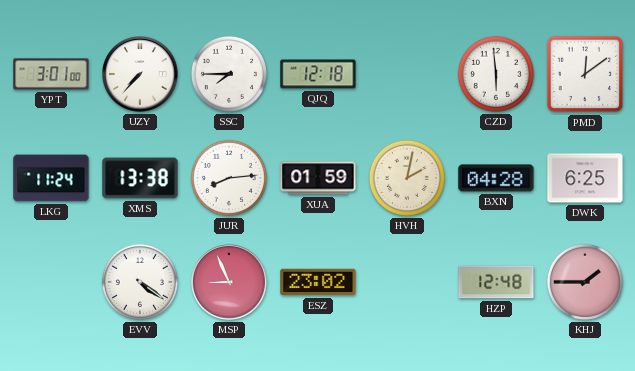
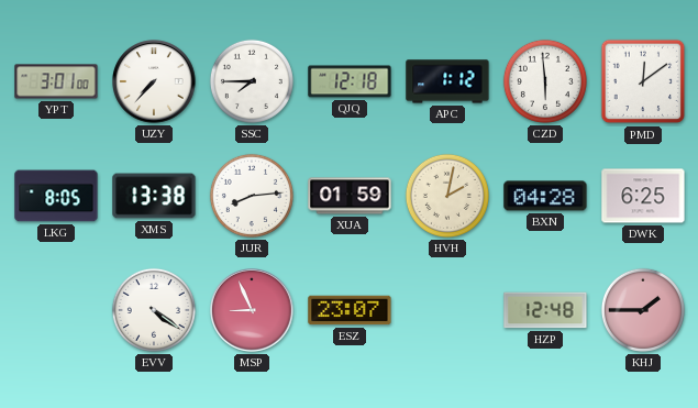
APC: none -> 1:12 (447, 81)
LKG: 11:24 -> 8:05 (56, 196)
ESZ: 23:02 -> 23:07 (350, 310)
